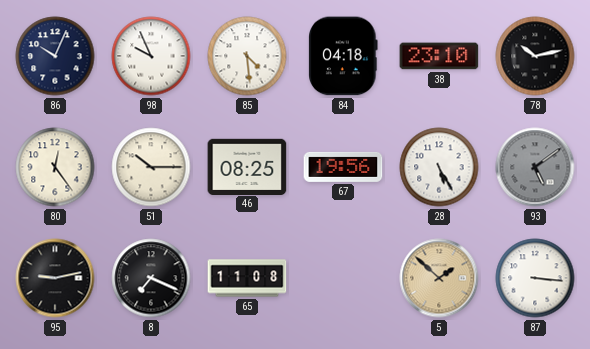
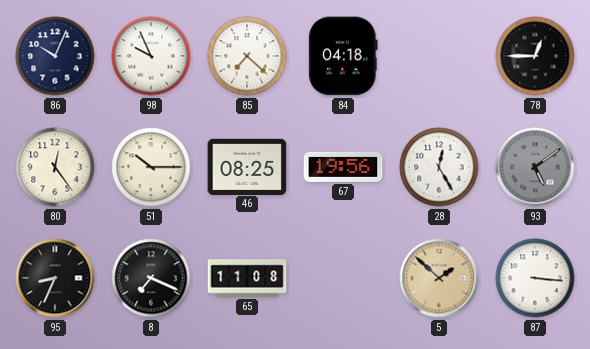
85: 4:29 -> 7:22 (247, 56)
38: 23:10 -> none (439, 56)
78: 10:13 -> 12:45 (535, 56)
28: 5:25 -> 12:25 (439, 167)
95: 9:13 -> 8:34 (55, 278)
